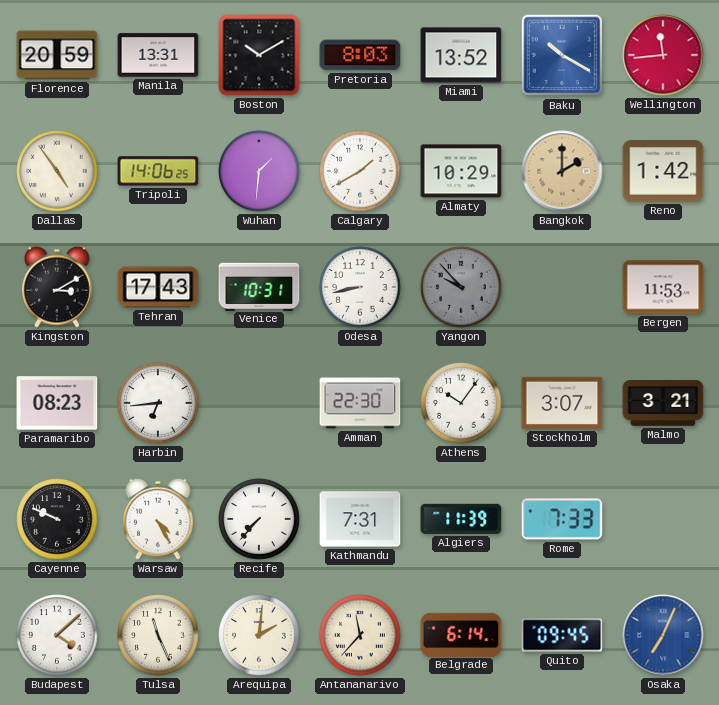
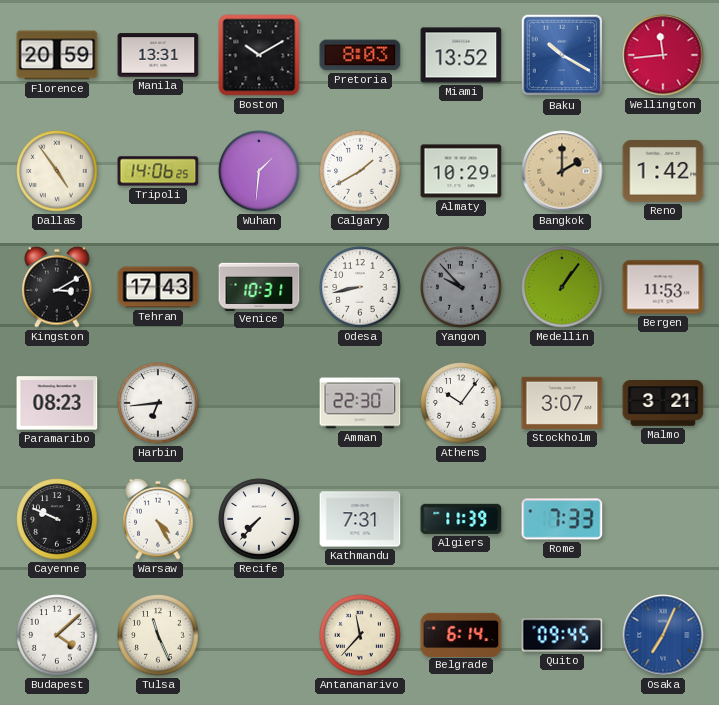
Medellin: none -> 1:06 (562, 287)
Arequipa: 2:01 -> none (259, 635)
